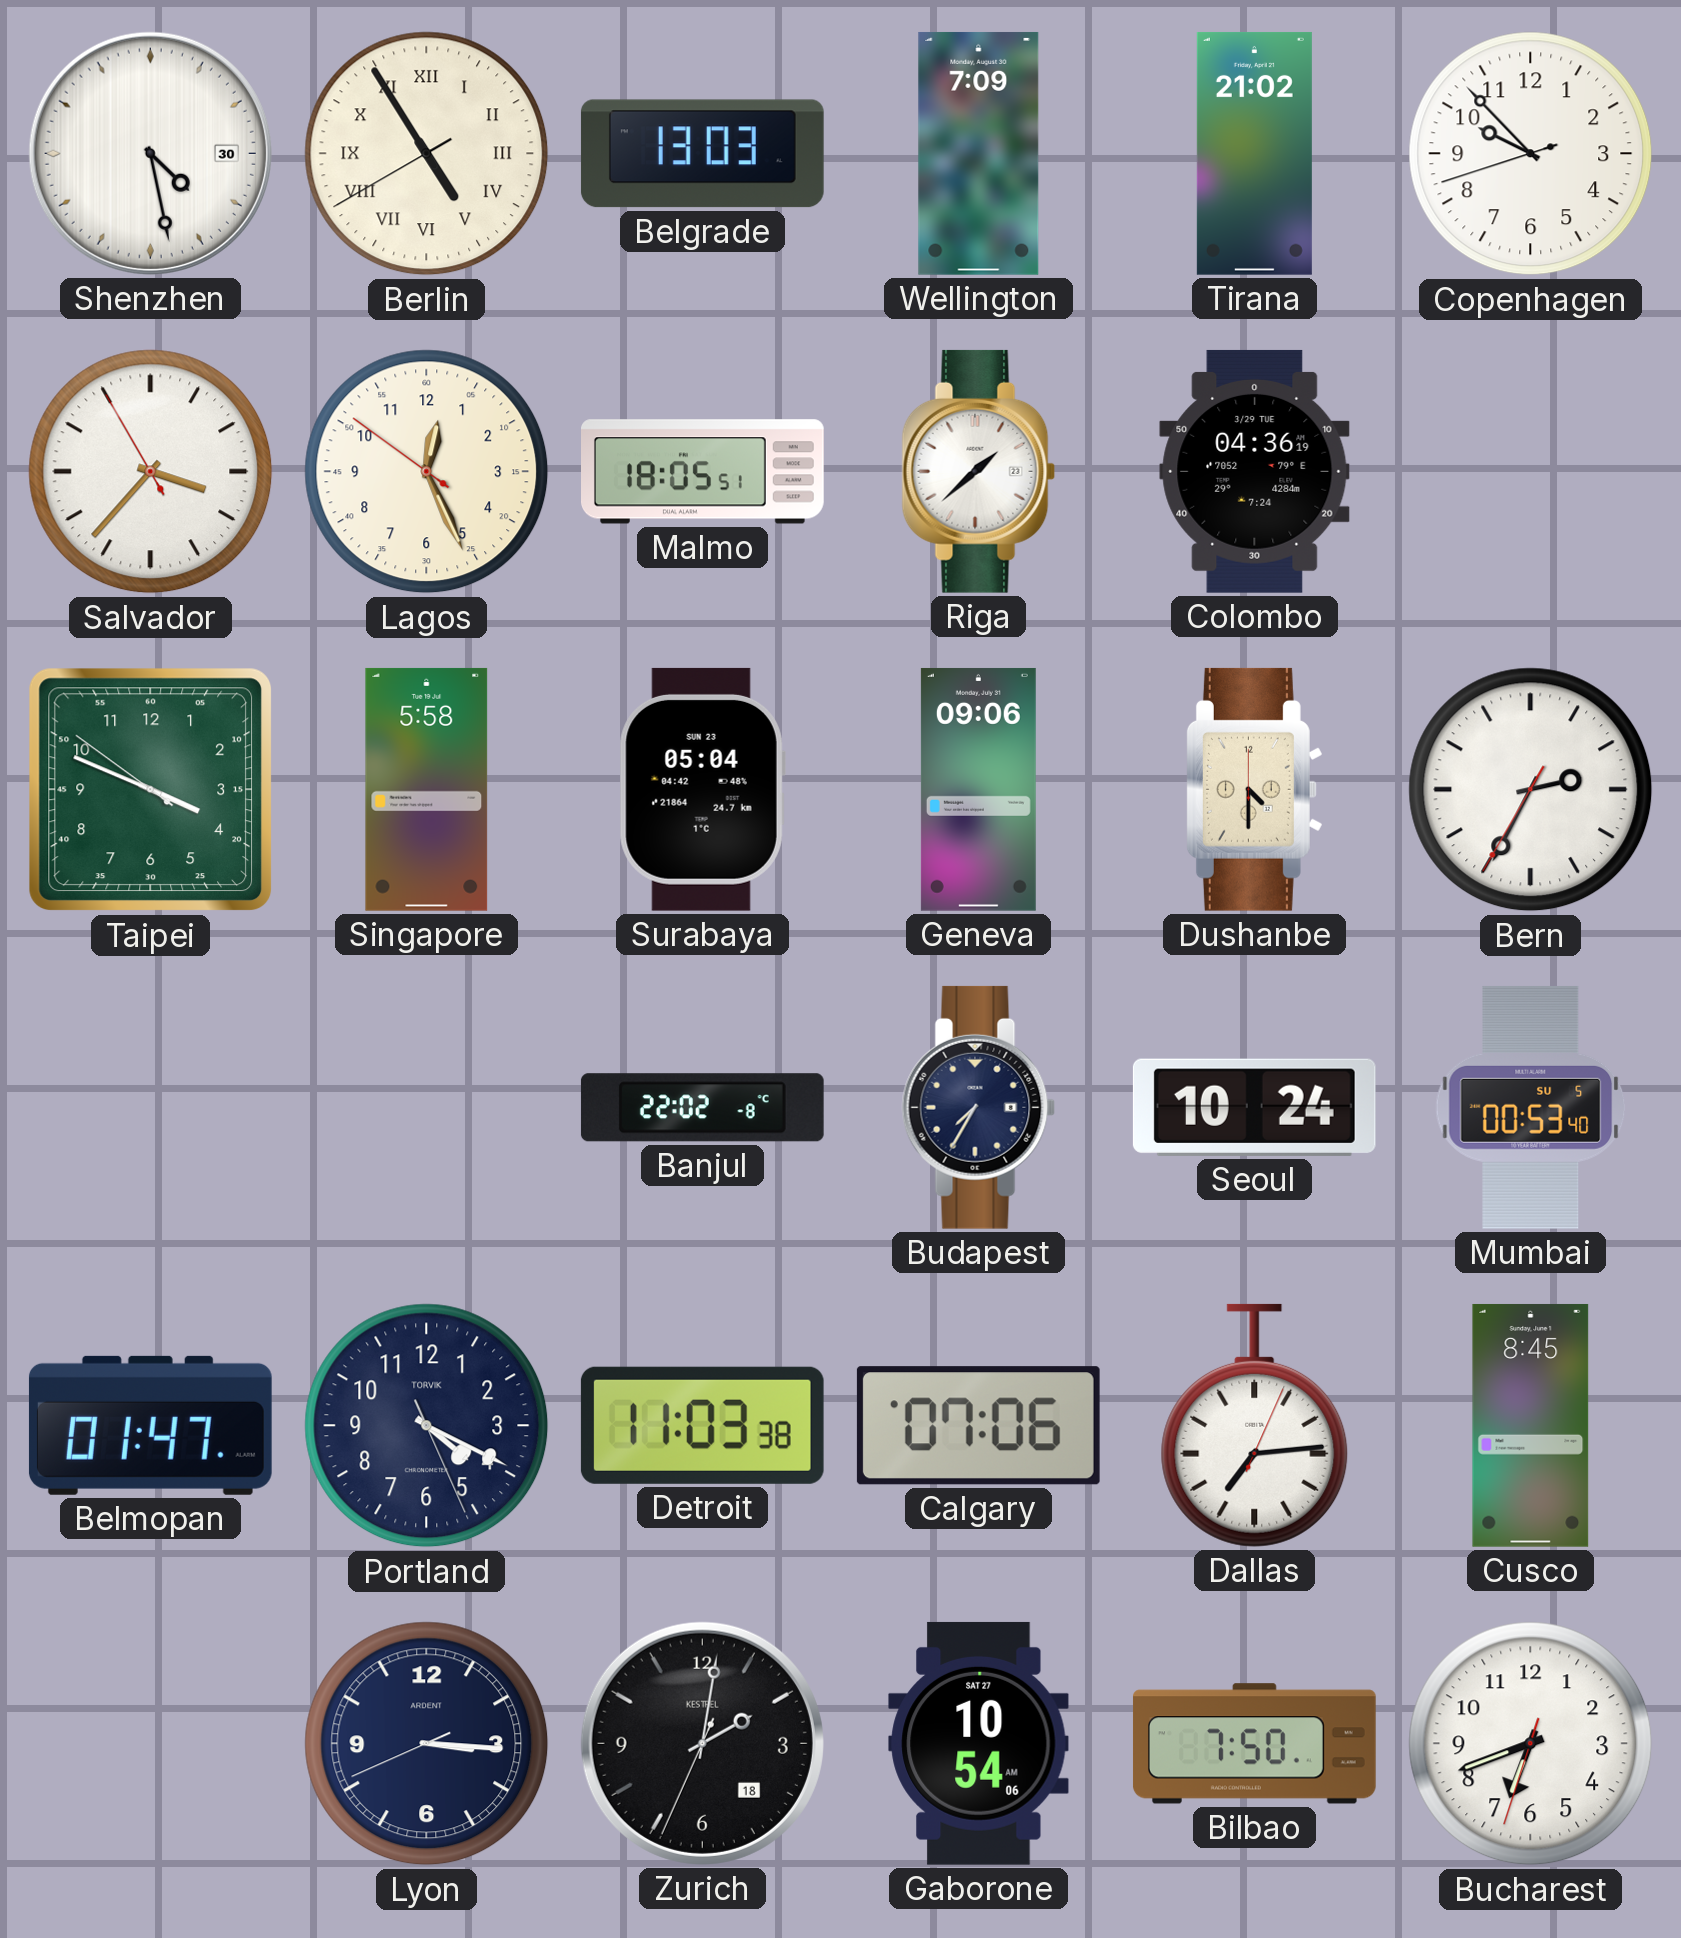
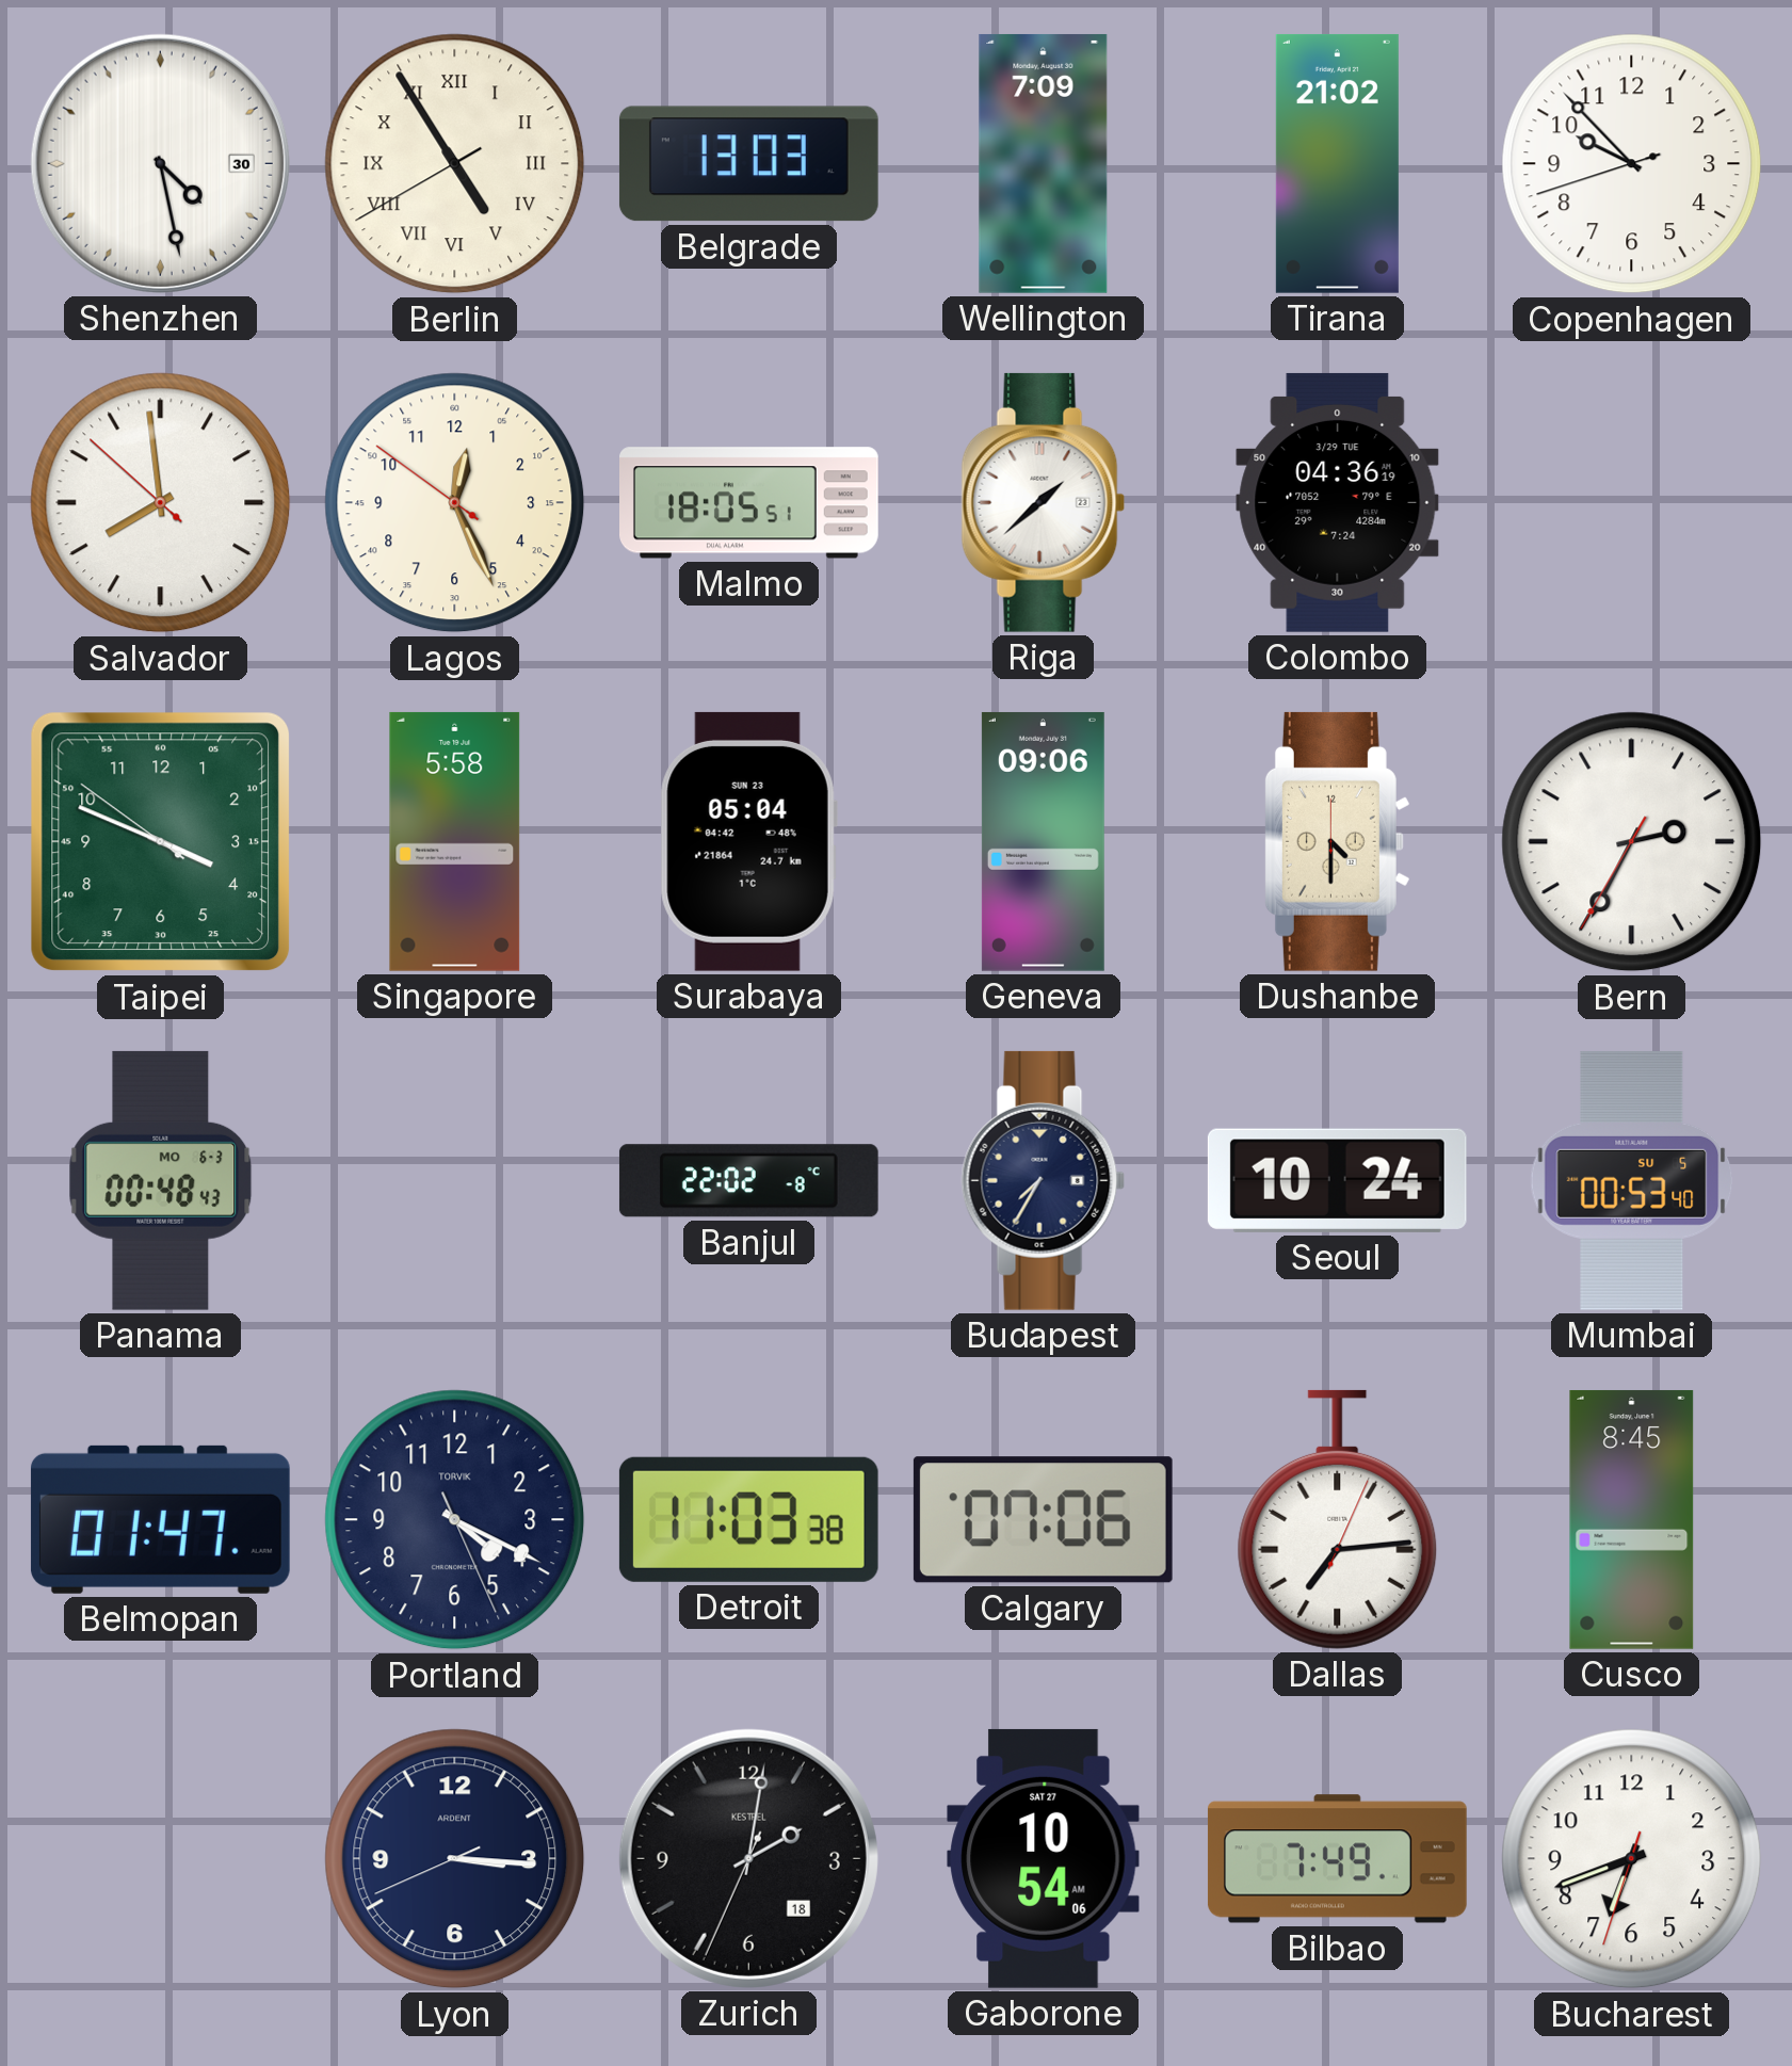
Salvador: 3:36 -> 7:58 (161, 503)
Panama: none -> 00:48 (161, 1180)
Bilbao: 7:50 -> 7:49 (1337, 1859)
